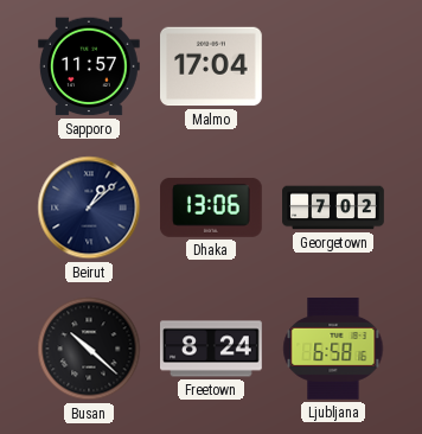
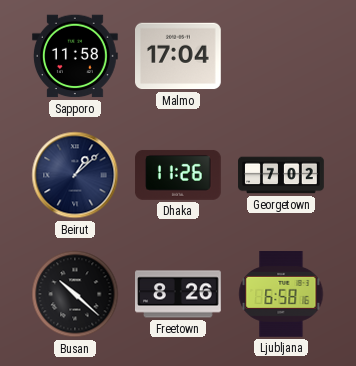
Sapporo: 11:57 -> 11:58 (76, 56)
Dhaka: 13:06 -> 11:26 (179, 175)
Freetown: 8:24 -> 8:26 (178, 294)
